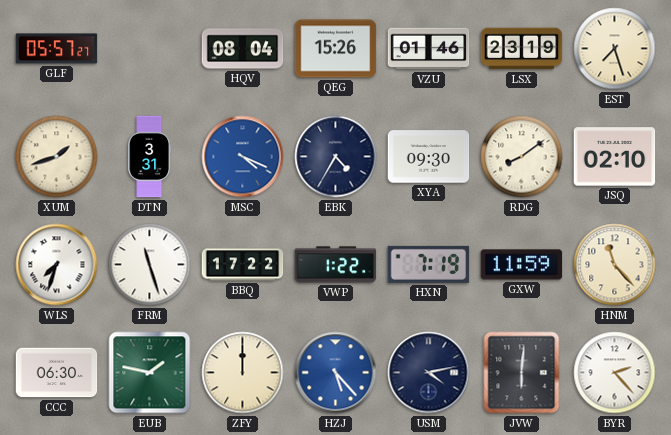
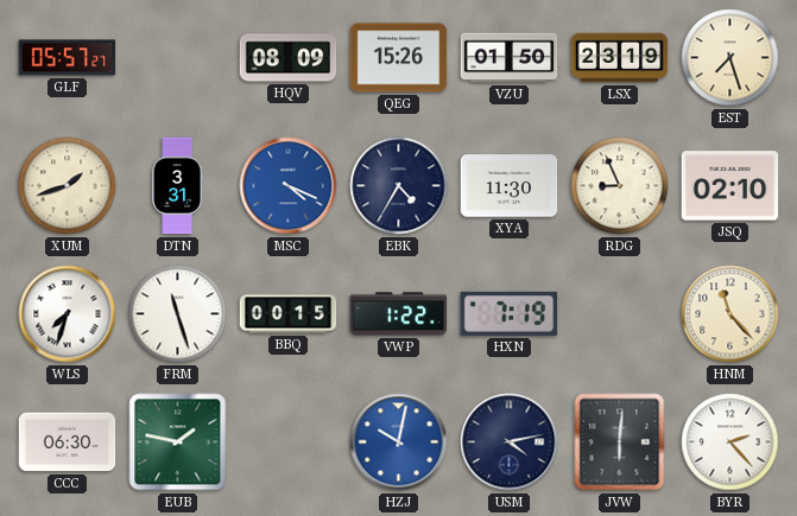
HQV: 08:04 -> 08:09 (289, 58)
VZU: 01:46 -> 01:50 (510, 58)
XYA: 09:30 -> 11:30 (510, 186)
RDG: 8:09 -> 8:56 (620, 186)
BBQ: 17:22 -> 00:15 (289, 314)
GXW: 11:59 -> none (522, 265)
ZFY: 12:00 -> none (243, 373)
HZJ: 5:23 -> 10:02 (399, 442)
